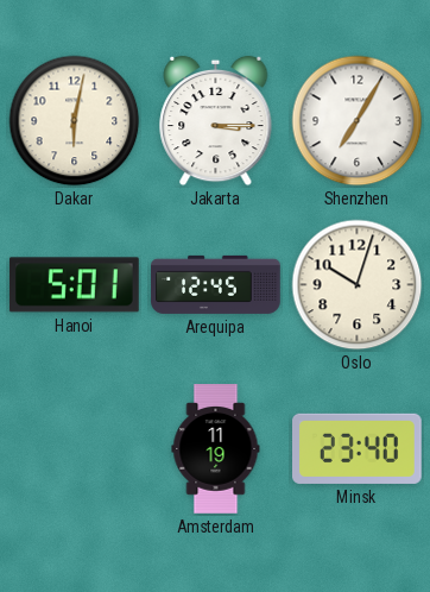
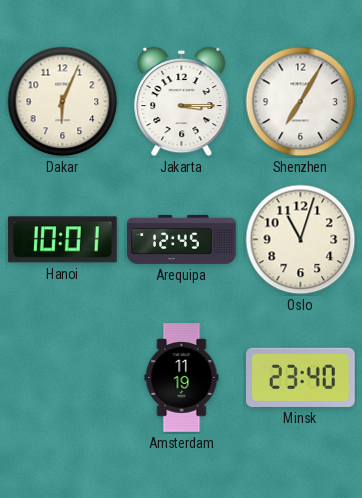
Dakar: 6:02 -> 6:04 (63, 102)
Hanoi: 5:01 -> 10:01 (63, 240)
Oslo: 10:03 -> 11:03 (301, 240)
